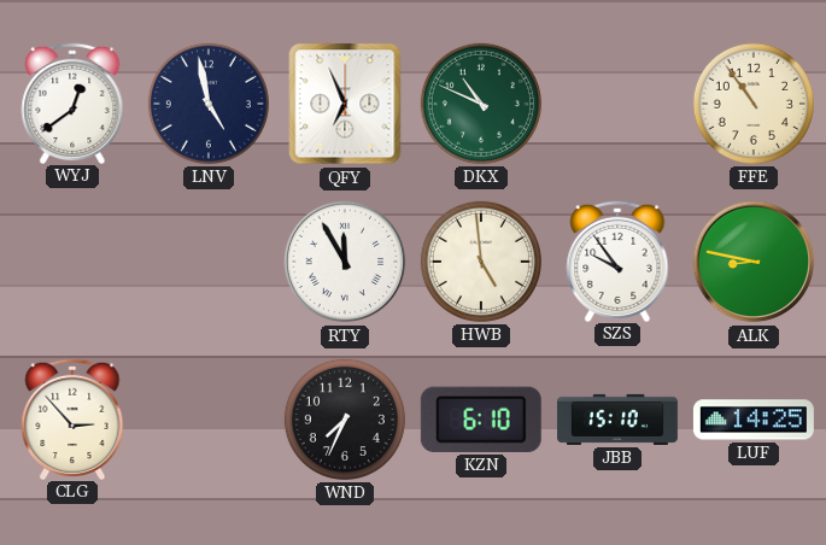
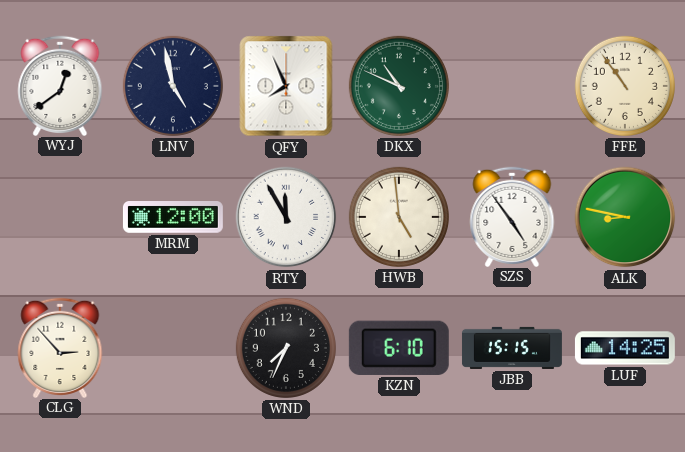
QFY: 6:56 -> 7:56 (286, 86)
MRM: none -> 12:00 (173, 218)
SZS: 9:54 -> 4:54 (512, 216)
JBB: 15:10 -> 15:15 (512, 348)
